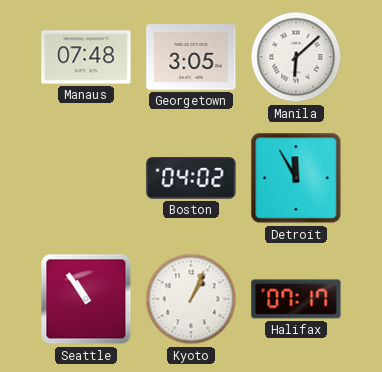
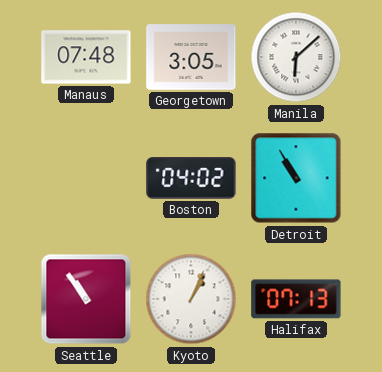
Detroit: 11:55 -> 10:55 (296, 178)
Halifax: 07:17 -> 07:13 (296, 299)
